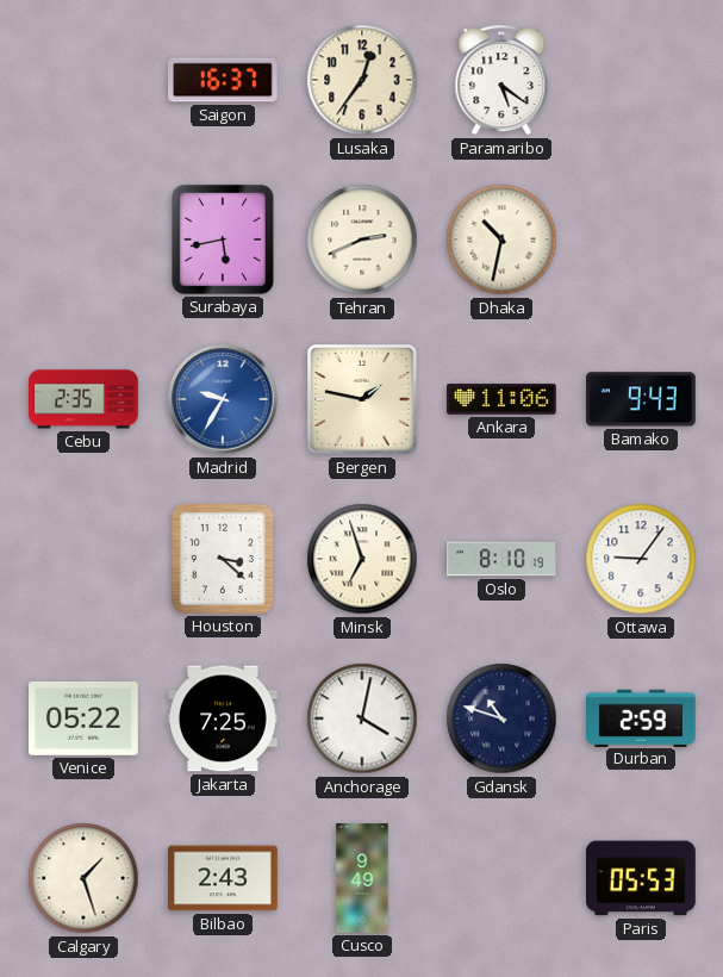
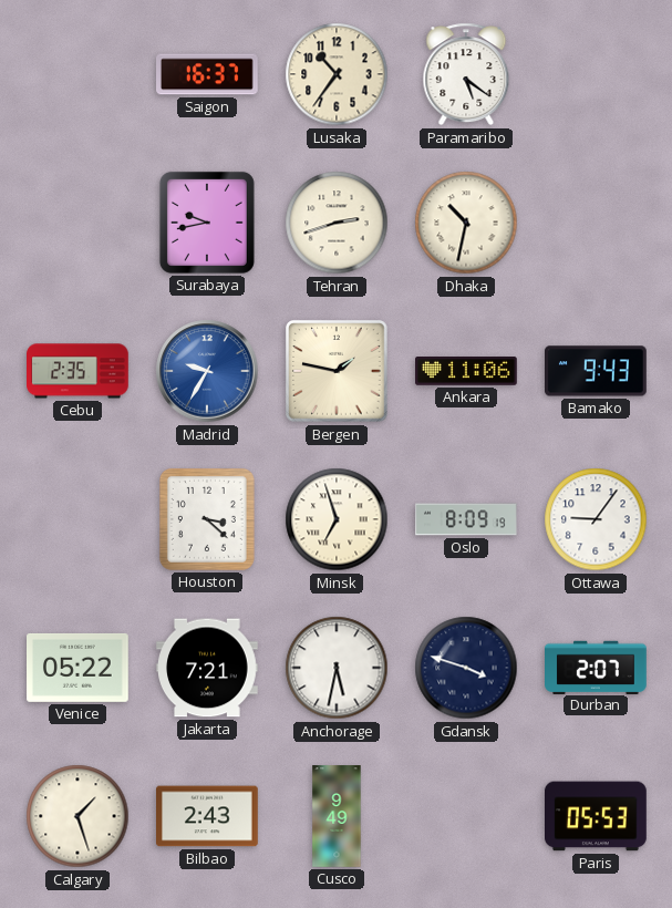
Lusaka: 12:36 -> 10:36 (337, 74)
Surabaya: 5:43 -> 9:43 (207, 223)
Tehran: 2:41 -> 2:42 (337, 223)
Oslo: 8:10 -> 8:09 (466, 519)
Jakarta: 7:25 -> 7:21 (208, 668)
Anchorage: 4:02 -> 5:32 (337, 668)
Gdansk: 10:48 -> 3:48 (466, 668)
Durban: 2:59 -> 2:07 (597, 667)
